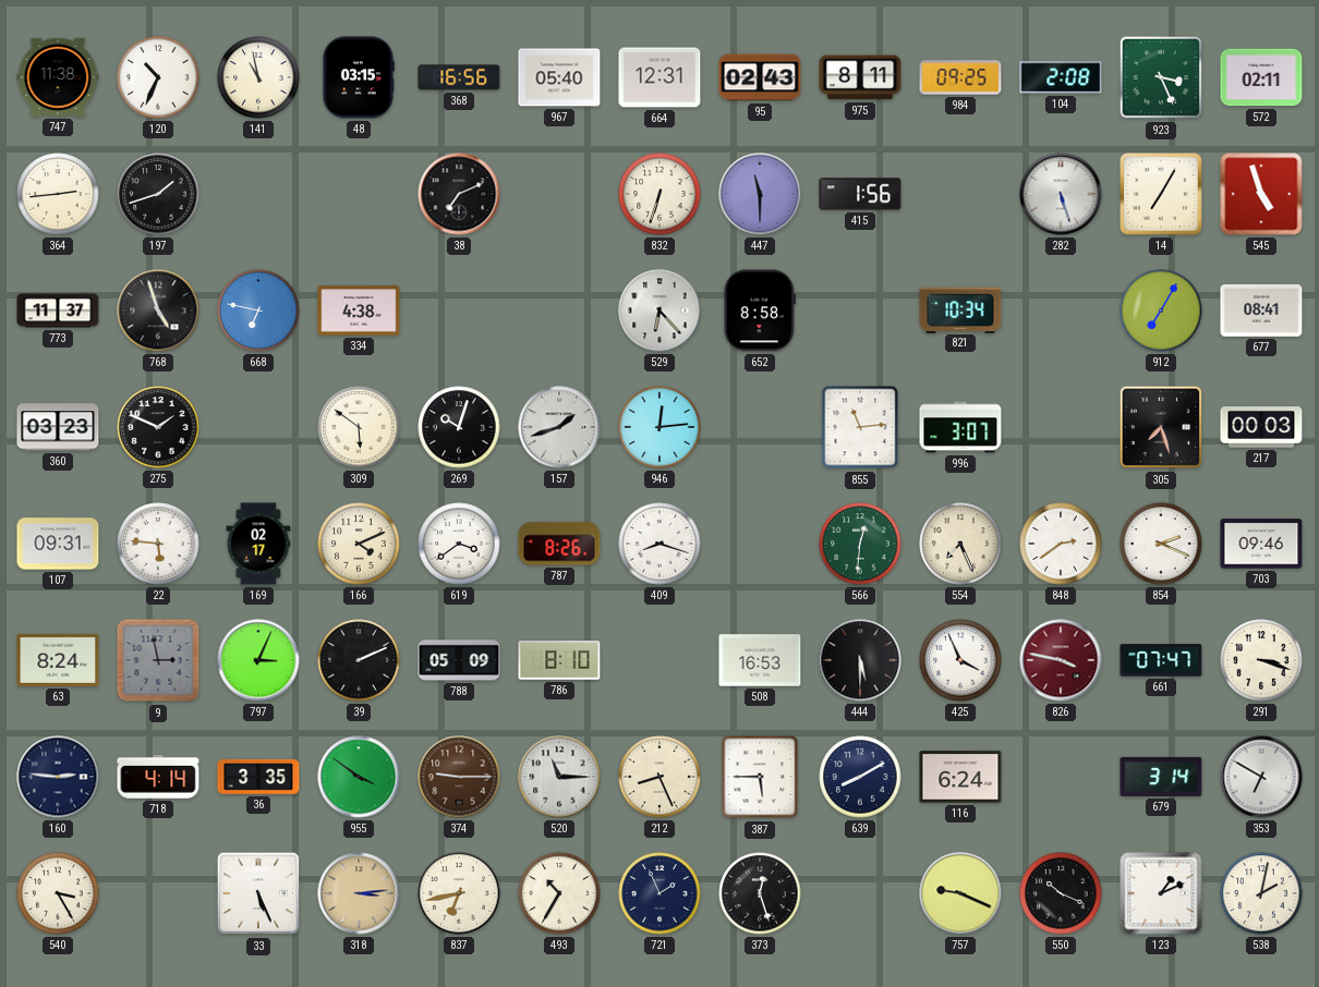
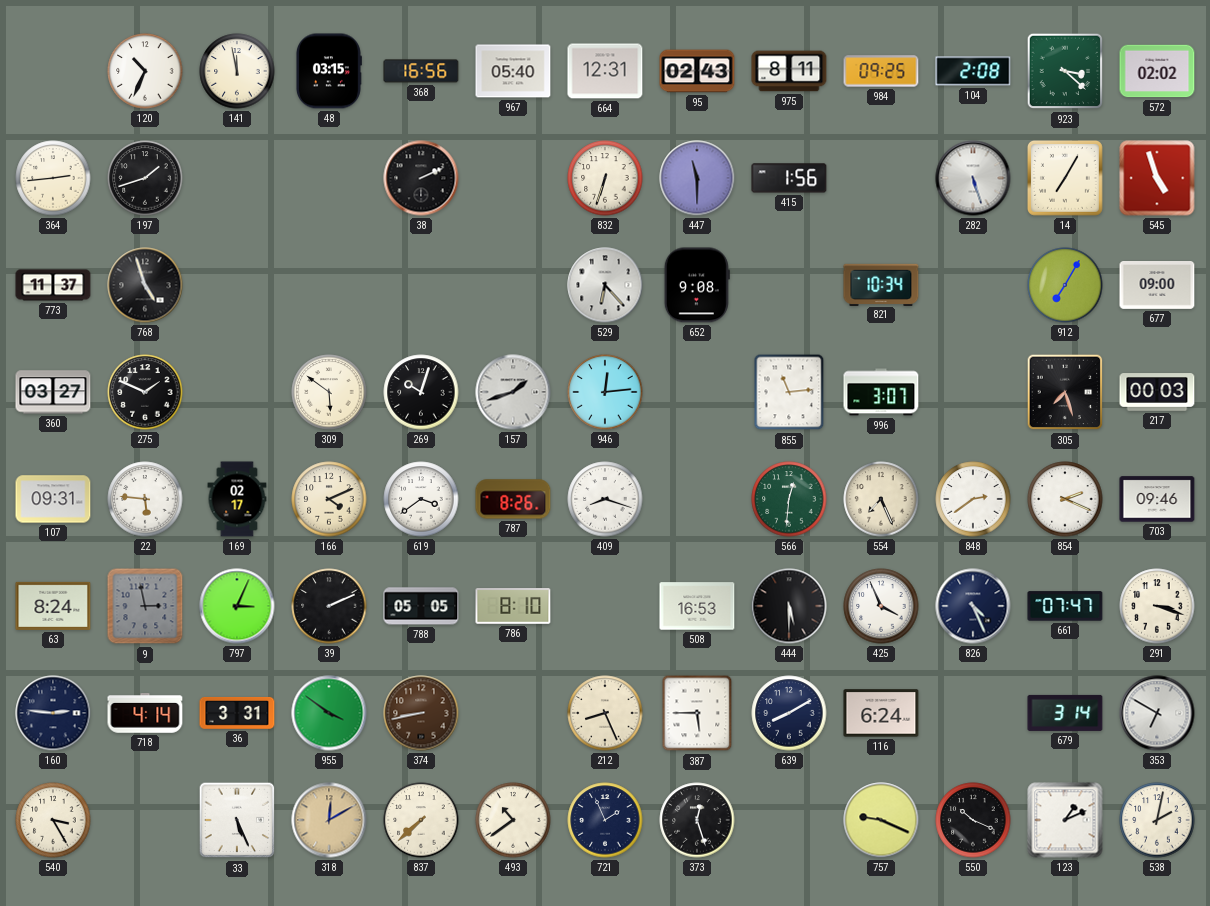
747: 11:38 -> none (58, 77)
141: 10:58 -> 11:58 (237, 71)
923: 3:26 -> 3:22 (1065, 71)
572: 02:11 -> 02:02 (1157, 71)
38: 7:11 -> 2:11 (421, 178)
668: 6:47 -> none (258, 310)
334: 4:38 -> none (359, 310)
652: 8:58 -> 9:08 (697, 285)
677: 08:41 -> 09:00 (1157, 286)
360: 03:23 -> 03:27 (53, 392)
788: 05:09 -> 05:05 (421, 606)
826: 3:47 -> 4:26 (973, 606)
826 dial: burgundy -> navy (973, 606)
36: 3:35 -> 3:31 (237, 713)
374: 9:15 -> 8:43 (421, 713)
520: 11:15 -> none (559, 777)
318: 3:14 -> 12:10 (329, 820)
837: 6:43 -> 7:38 (421, 820)
493: 10:35 -> 10:39 (513, 820)
